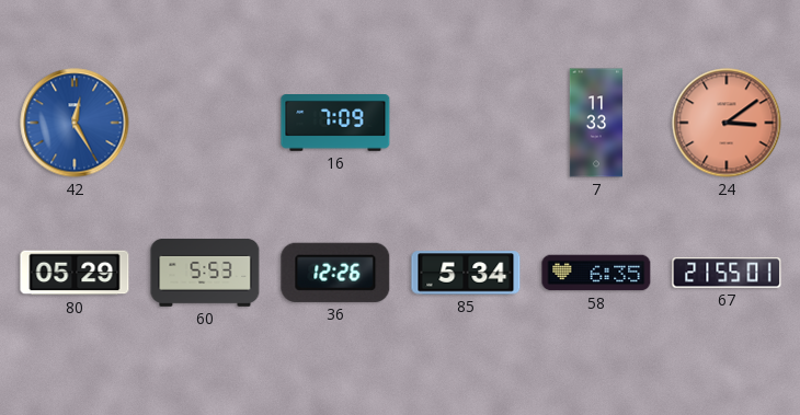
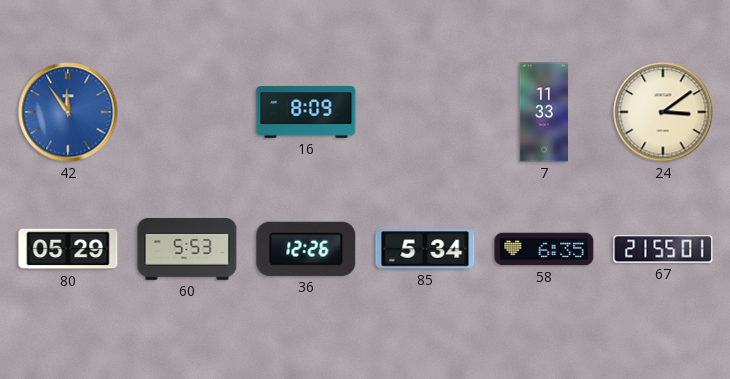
42: 12:25 -> 11:54 (68, 112)
16: 7:09 -> 8:09 (306, 113)
24 dial: salmon -> cream (663, 112)
